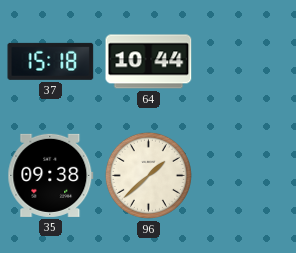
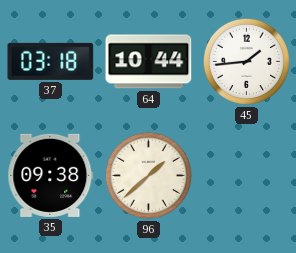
37: 15:18 -> 03:18 (51, 61)
45: none -> 1:44 (246, 61)
